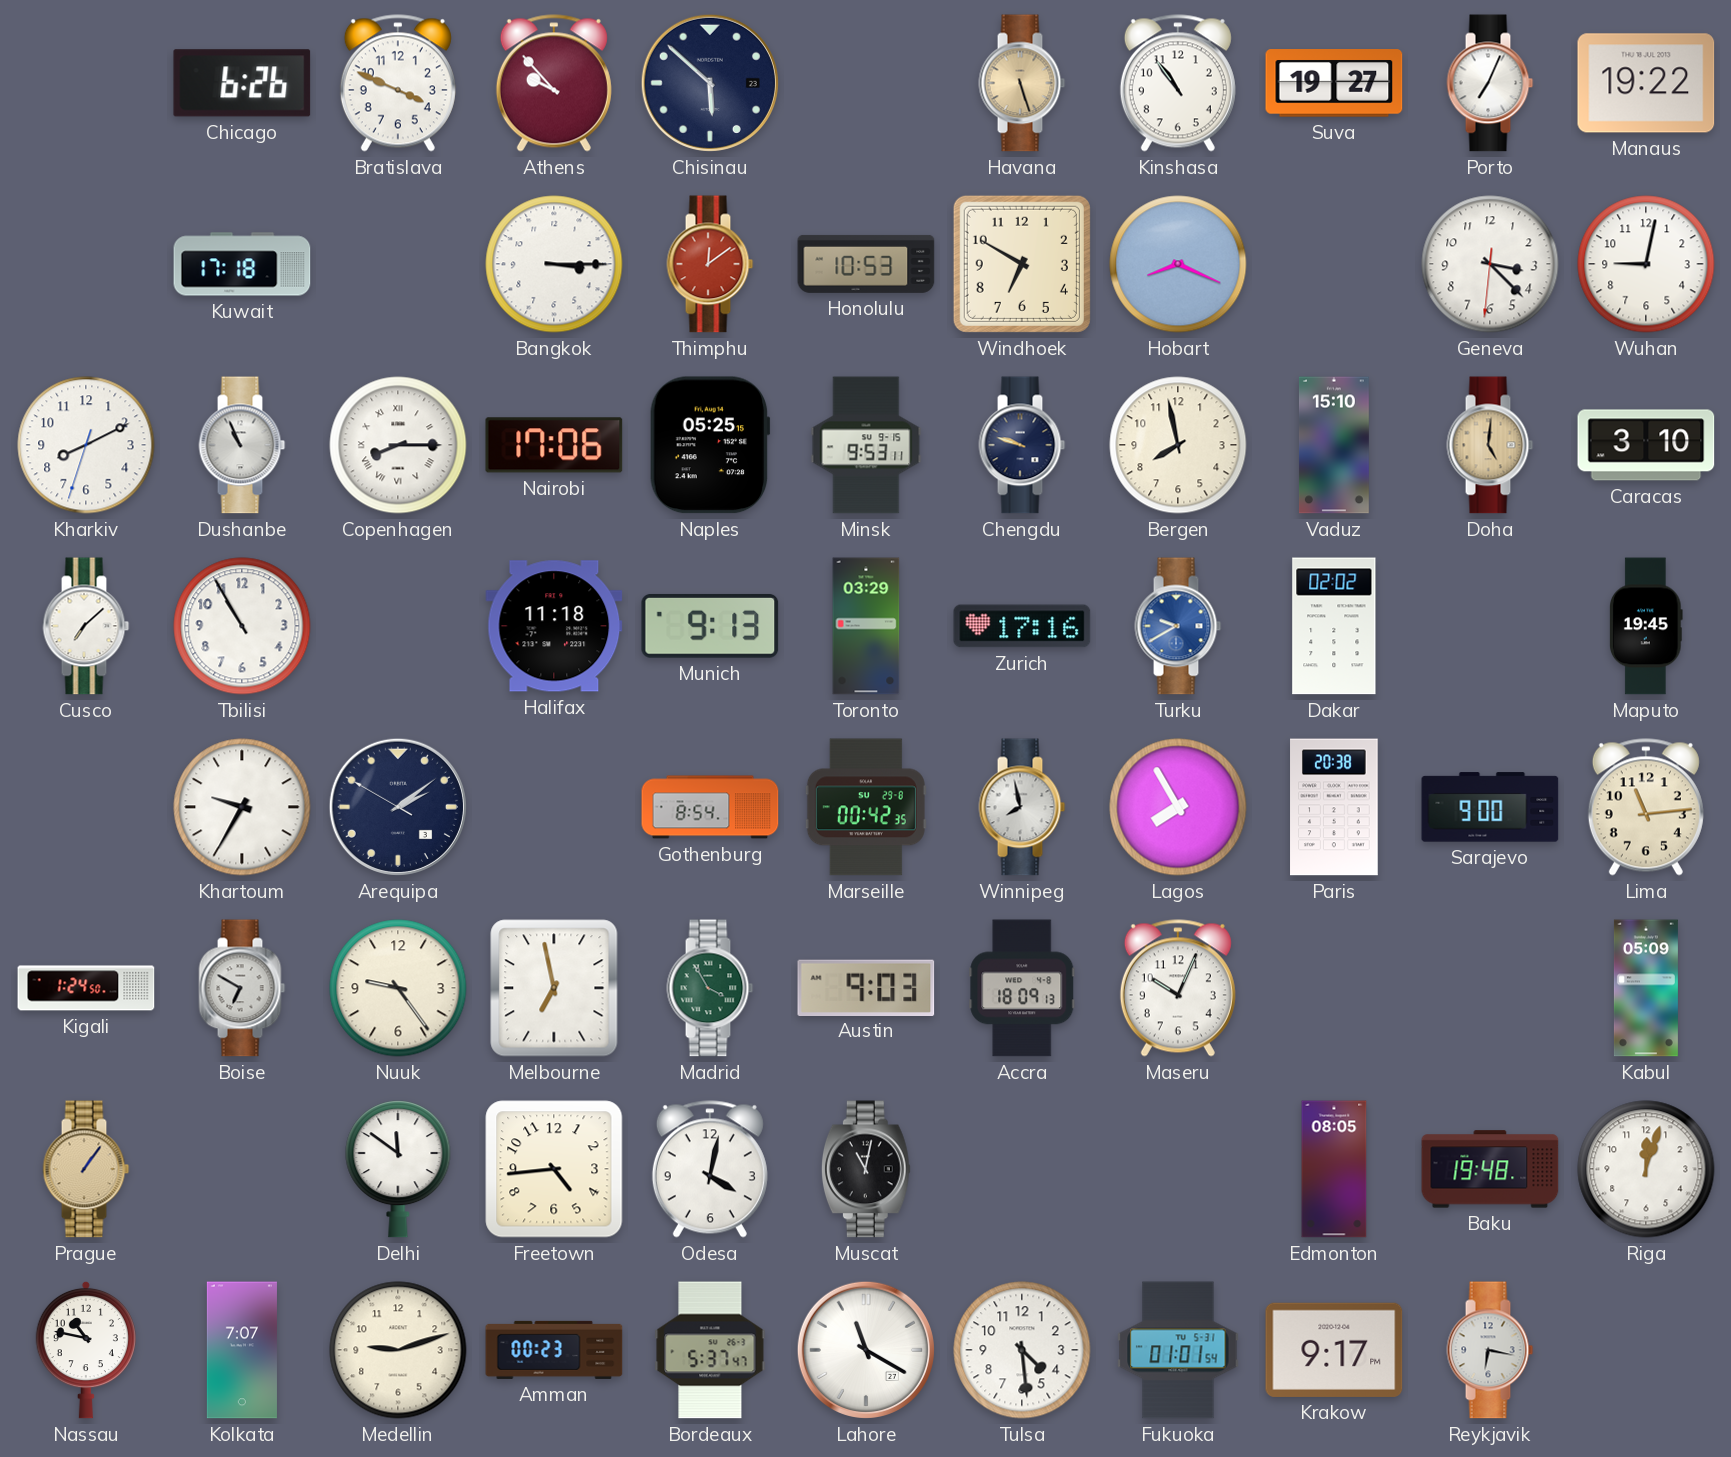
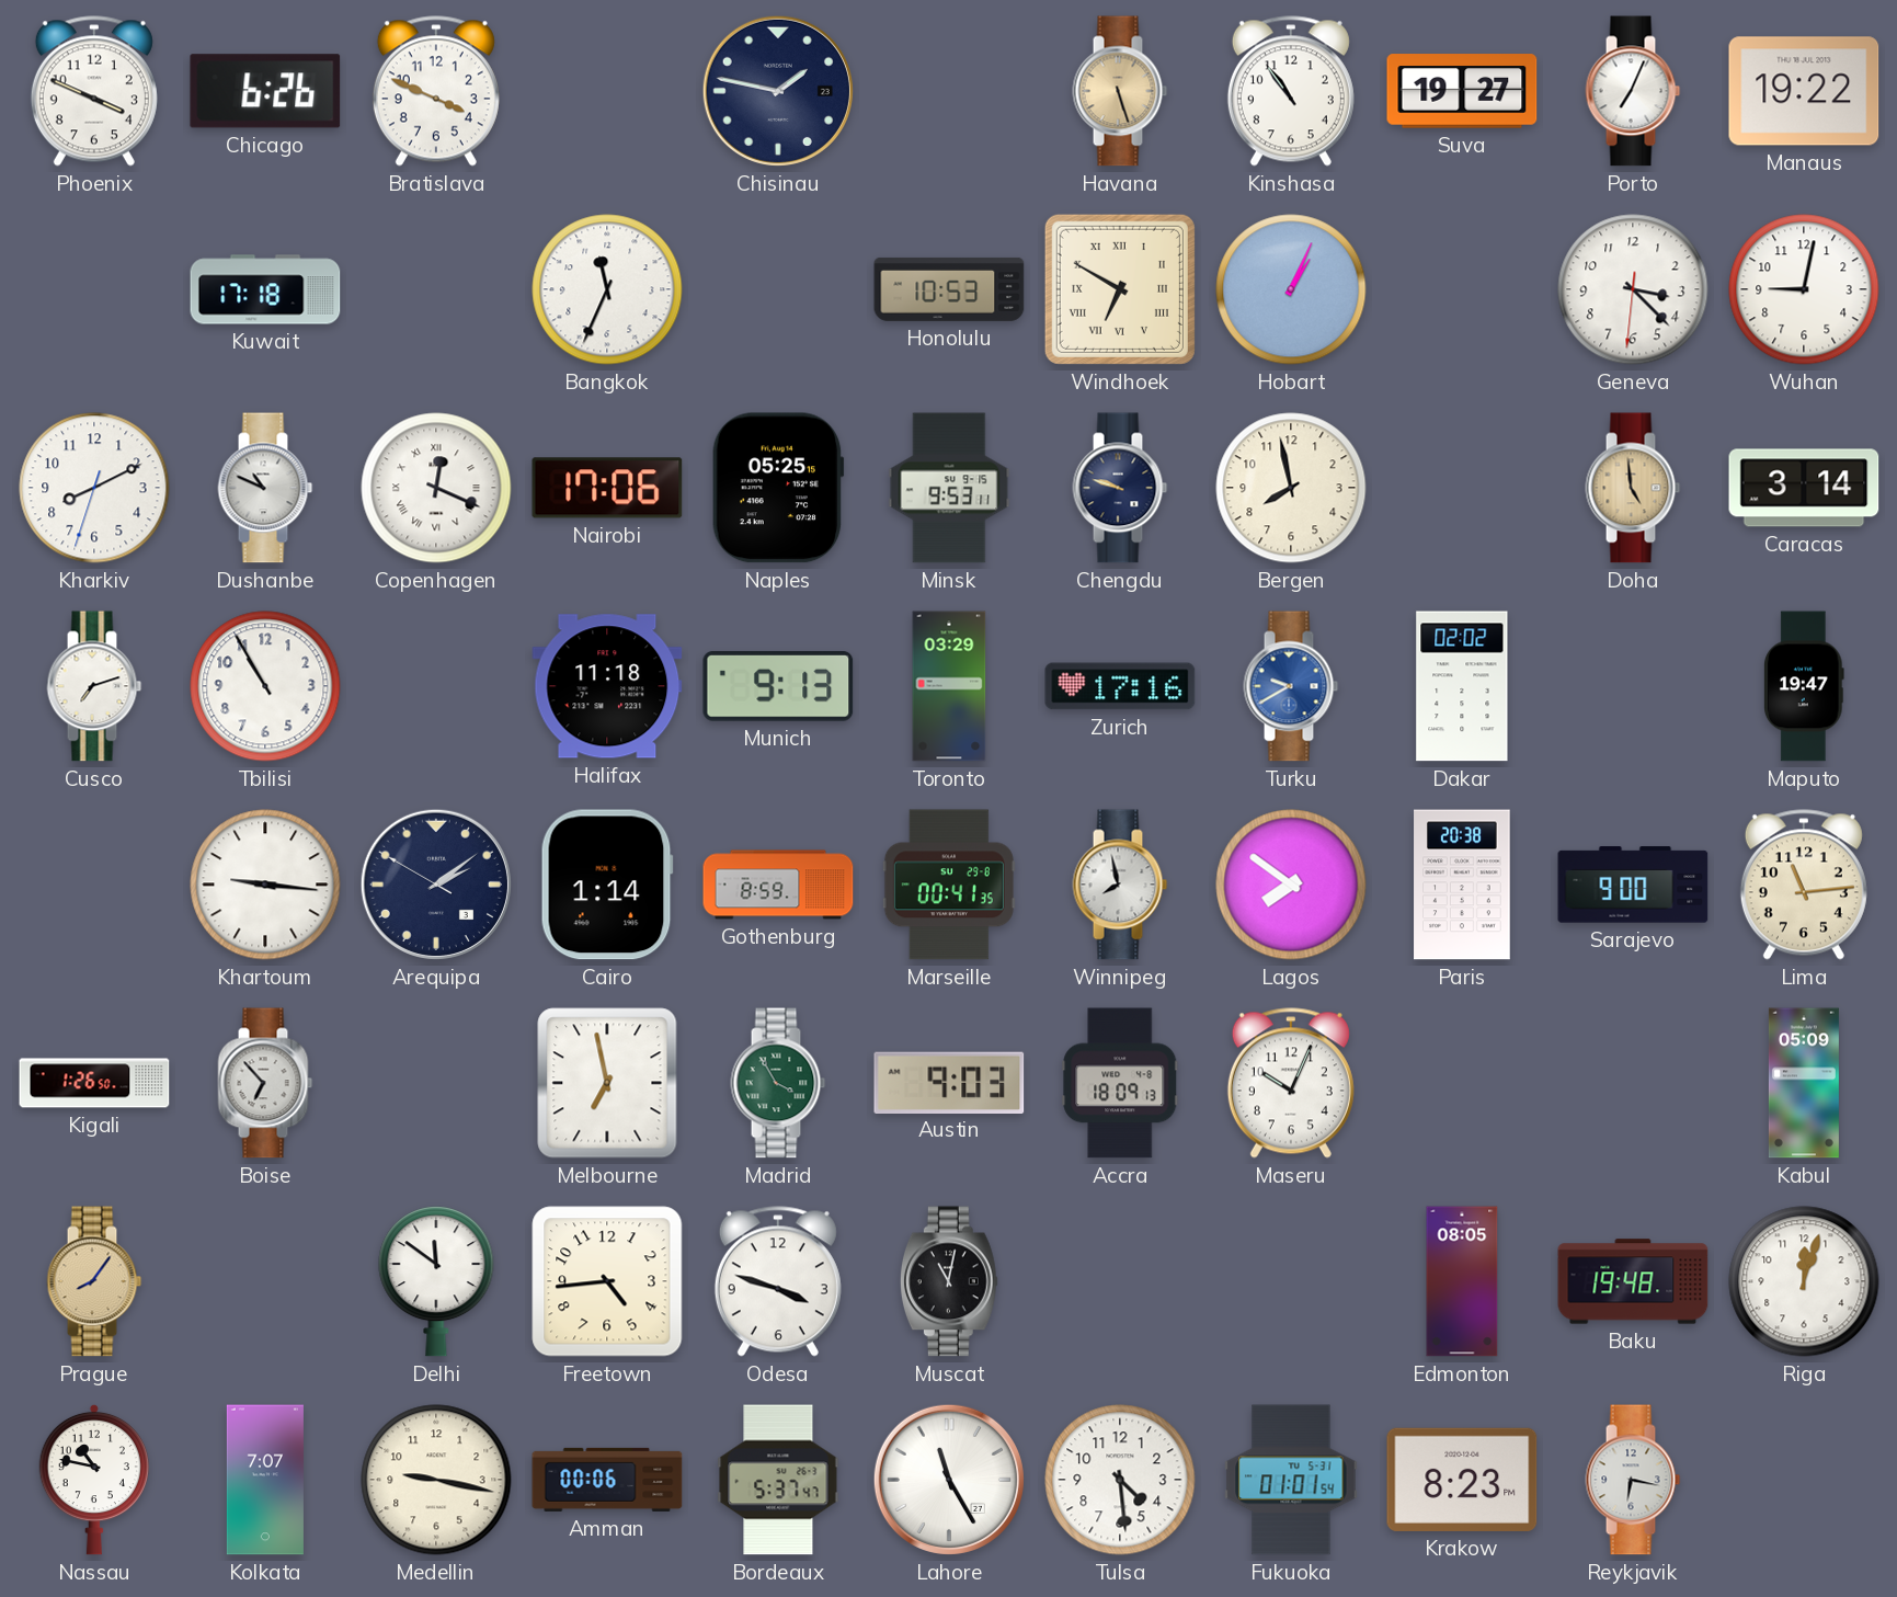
Phoenix: none -> 3:49 (94, 91)
Athens: 9:53 -> none (554, 83)
Chisinau: 5:52 -> 1:47 (778, 91)
Bangkok: 3:15 -> 11:34 (607, 289)
Thimphu: 12:09 -> none (710, 264)
Windhoek numerals: Arabic -> Roman (1120, 289)
Hobart: 8:19 -> 1:04 (1291, 289)
Dushanbe: 10:56 -> 10:49 (265, 488)
Copenhagen: 8:15 -> 12:19 (436, 488)
Vaduz: 15:10 -> none (1334, 445)
Doha: 5:01 -> 4:59 (1633, 488)
Caracas: 3:10 -> 3:14 (1804, 488)
Cusco: 7:08 -> 7:12 (94, 686)
Maputo: 19:45 -> 19:47 (1804, 686)
Khartoum: 9:35 -> 9:16 (265, 885)
Cairo: none -> 1:14 (607, 885)
Gothenburg: 8:54 -> 8:59 (778, 885)
Marseille: 00:42 -> 00:41 (949, 885)
Lagos: 7:55 -> 7:51 (1291, 885)
Kigali: 1:24 -> 1:26 (94, 1083)
Boise: 6:50 -> 6:53 (265, 1083)
Nuuk: 9:24 -> none (398, 988)
Prague: 1:06 -> 8:06 (94, 1281)
Odesa: 4:02 -> 3:48 (778, 1281)
Medellin: 9:12 -> 9:17 (436, 1480)
Amman: 00:23 -> 00:06 (607, 1480)
Lahore: 11:20 -> 11:25 (949, 1480)
Krakow: 9:17 -> 8:23 (1462, 1480)
